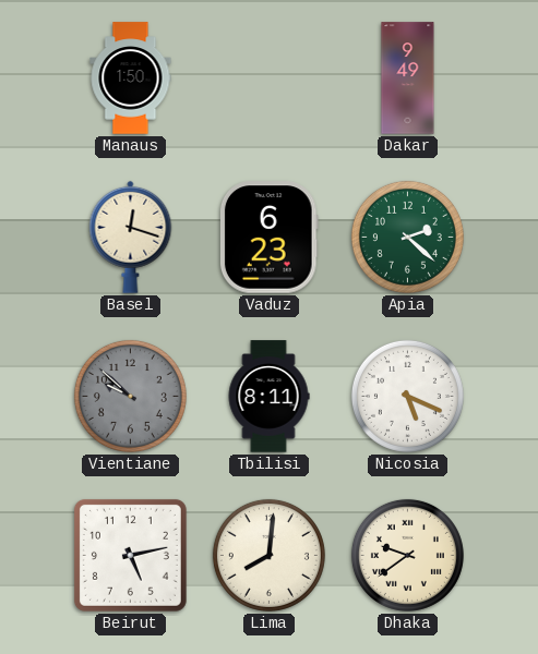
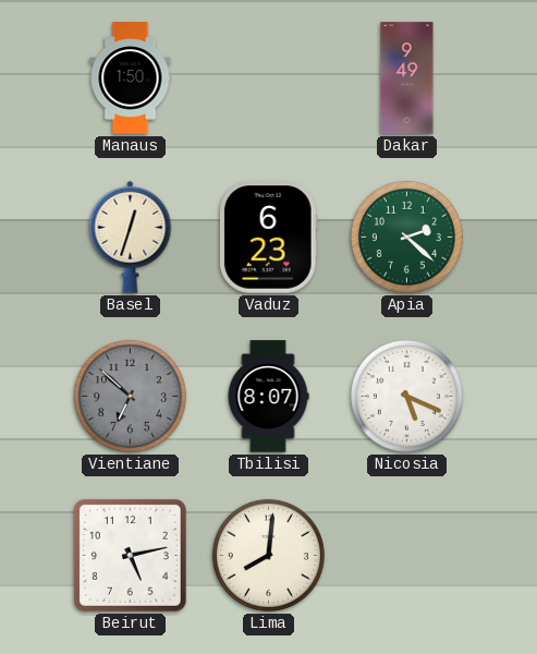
Basel: 12:18 -> 12:33 (131, 237)
Vientiane: 9:52 -> 6:52 (130, 396)
Tbilisi: 8:11 -> 8:07 (268, 397)
Dhaka: 9:39 -> none (407, 555)
